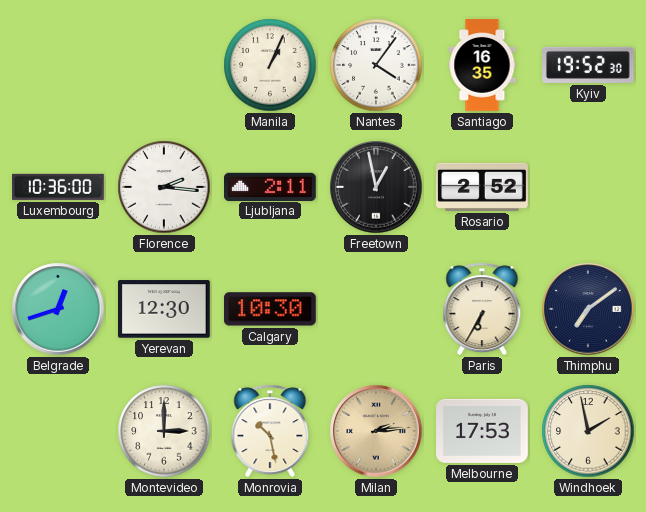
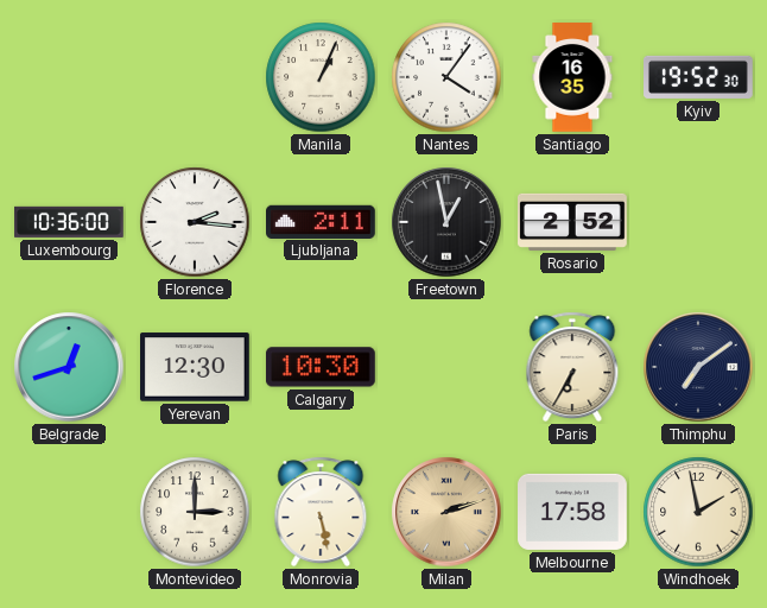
Monrovia: 10:28 -> 5:28 (321, 512)
Milan: 2:14 -> 2:12 (446, 512)
Melbourne: 17:53 -> 17:58 (573, 512)
